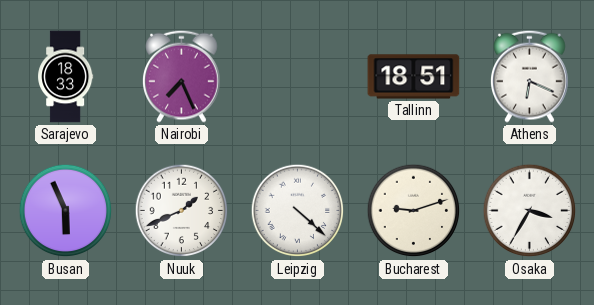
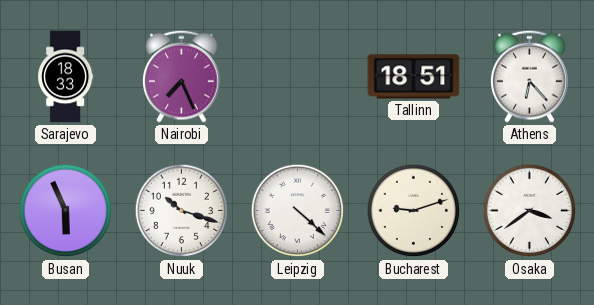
Athens: 6:19 -> 6:23 (530, 76)
Nuuk: 1:41 -> 10:18 (182, 211)
Osaka: 3:35 -> 3:39 (530, 211)
